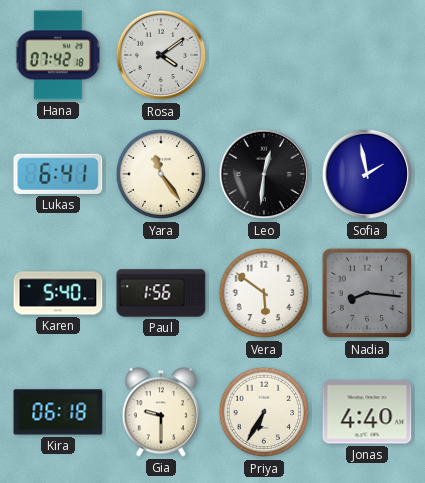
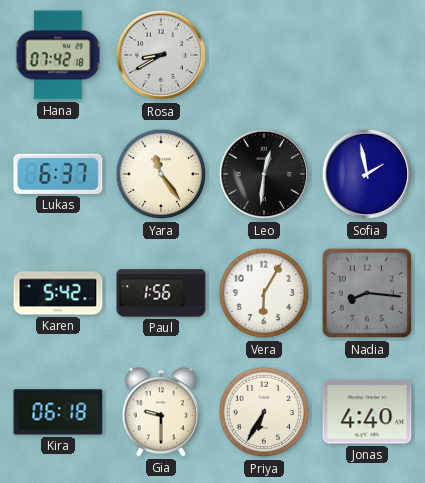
Rosa: 4:09 -> 8:40 (161, 55)
Lukas: 6:41 -> 6:37 (58, 174)
Karen: 5:40 -> 5:42 (58, 293)
Vera: 5:51 -> 6:05 (264, 293)
